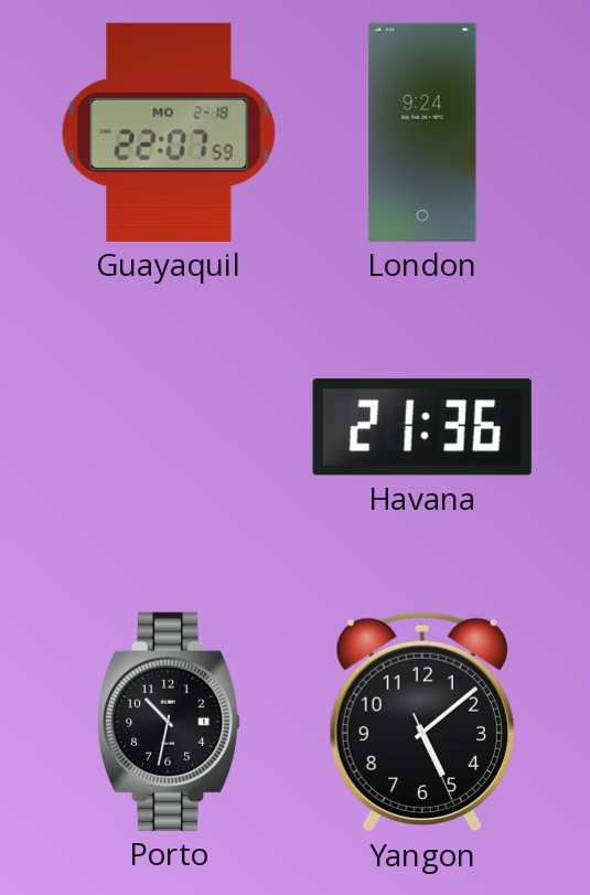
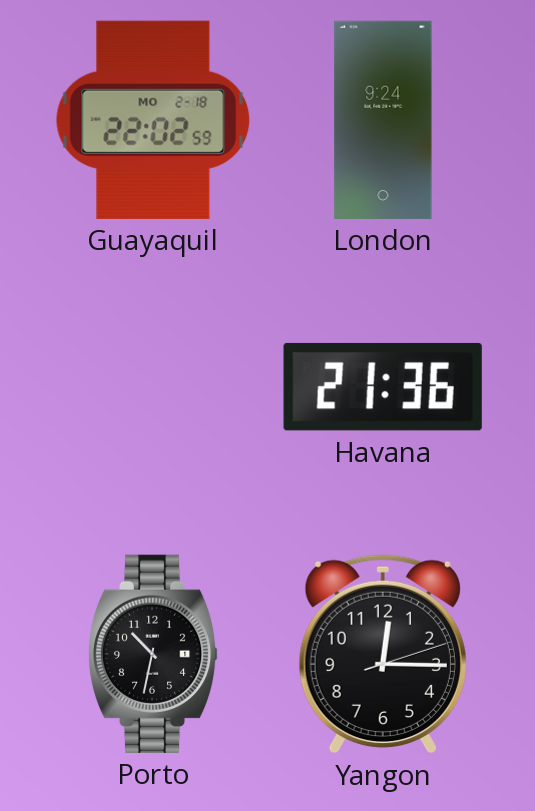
Guayaquil: 22:07 -> 22:02 (153, 120)
Yangon: 5:08 -> 12:15 (383, 654)
